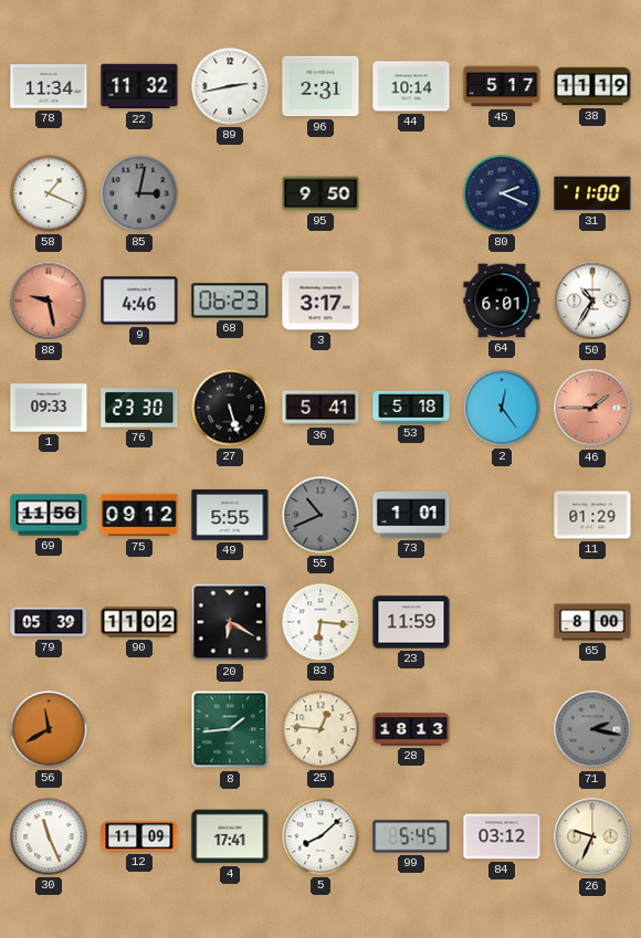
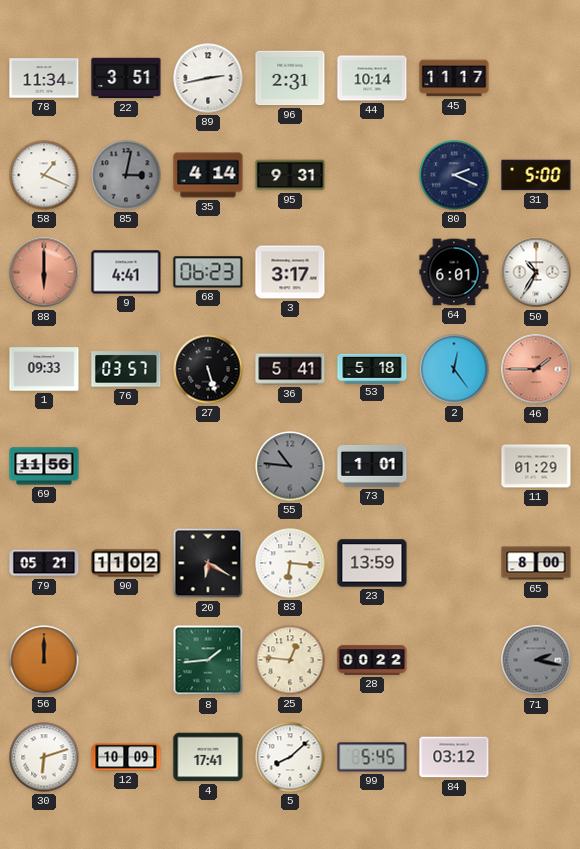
22: 11:32 -> 3:51 (126, 78)
45: 5:17 -> 11:17 (454, 78)
38: 11:19 -> none (592, 86)
35: none -> 4:14 (208, 175)
95: 9:50 -> 9:31 (290, 175)
31: 11:00 -> 5:00 (536, 175)
88: 9:28 -> 6:00 (44, 272)
9: 4:46 -> 4:41 (126, 272)
76: 23:30 -> 03:57 (126, 369)
75: 09:12 -> none (139, 515)
49: 5:55 -> none (230, 515)
55: 10:41 -> 10:46 (290, 466)
79: 05:39 -> 05:21 (44, 563)
23: 11:59 -> 13:59 (372, 563)
56: 11:40 -> 12:00 (44, 660)
28: 18:13 -> 00:22 (372, 660)
30: 11:26 -> 6:12 (44, 757)
12: 11:09 -> 10:09 (126, 757)
26: 9:34 -> none (592, 836)
